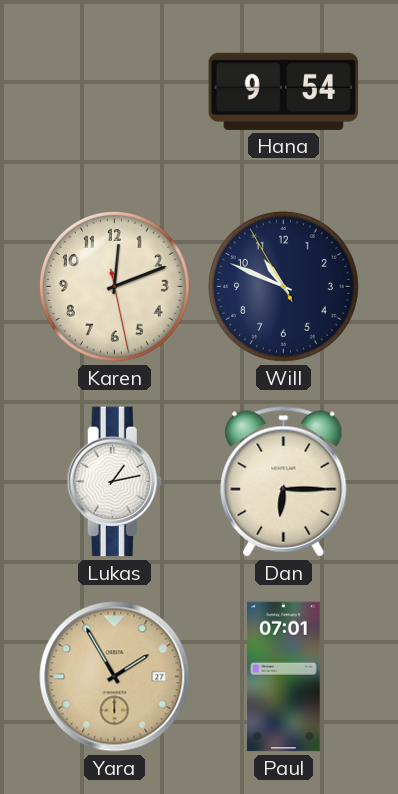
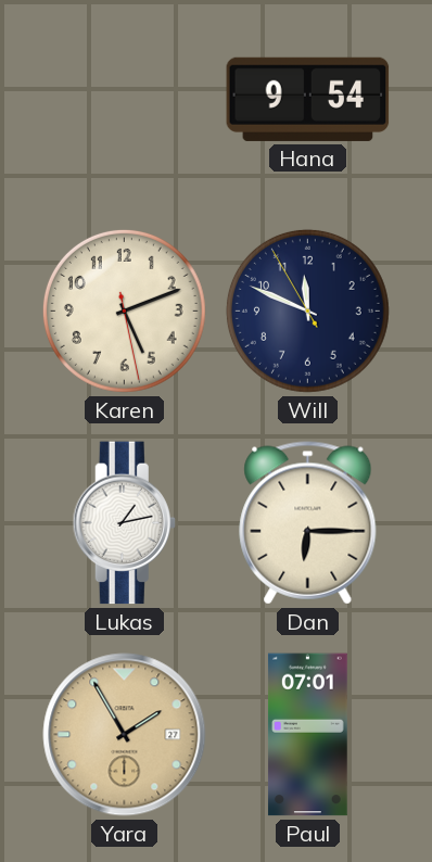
Karen: 12:11 -> 5:11 (124, 310)
Will: 10:48 -> 11:48 (307, 310)
